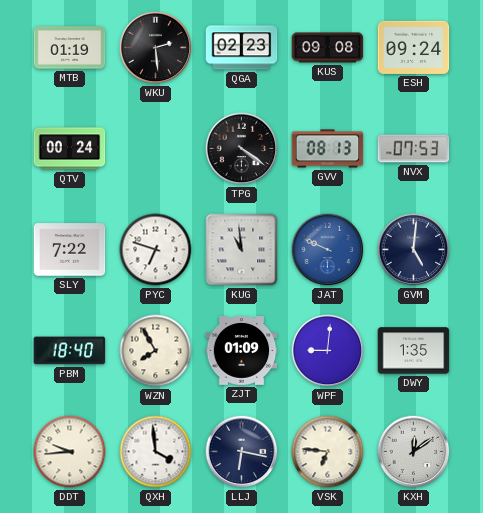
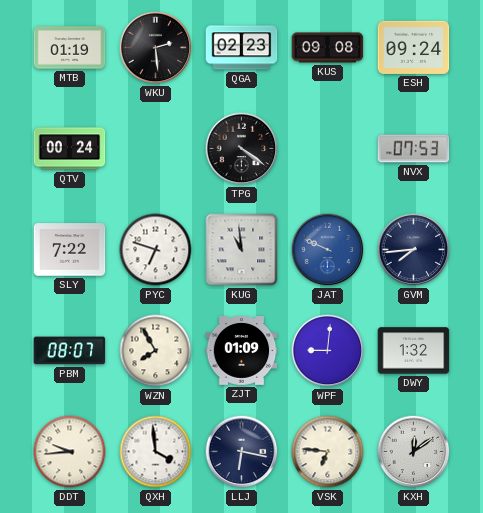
GVV: 08:13 -> none (328, 149)
GVM: 5:01 -> 7:44 (414, 250)
PBM: 18:40 -> 08:07 (70, 351)
DWY: 1:35 -> 1:32 (414, 351)
